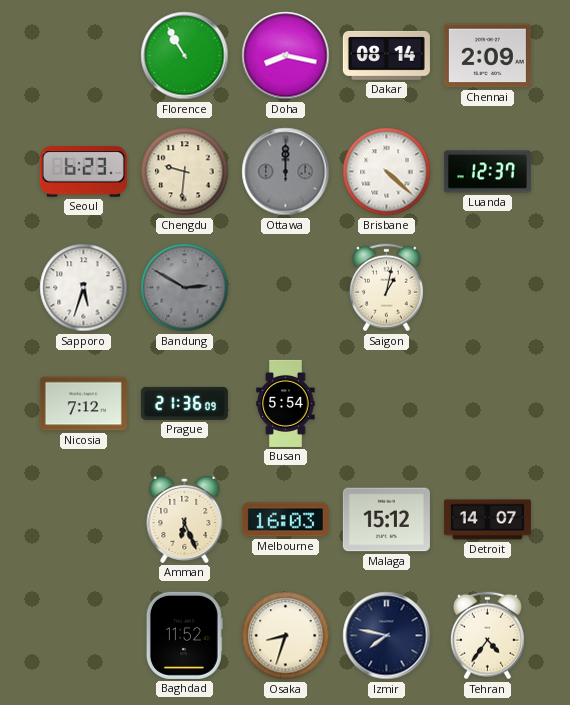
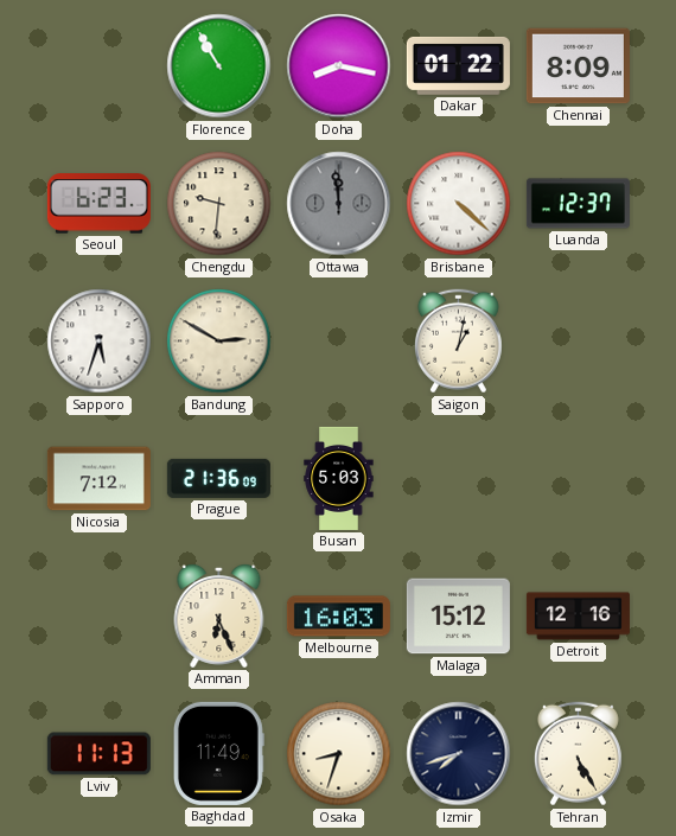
Dakar: 08:14 -> 01:22 (458, 65)
Chennai: 2:09 -> 8:09 (578, 66)
Ottawa: 12:00 -> 11:59 (339, 204)
Bandung dial: grey -> cream (219, 342)
Busan: 5:54 -> 5:03 (339, 478)
Detroit: 14:07 -> 12:16 (578, 617)
Lviv: none -> 11:13 (98, 754)
Baghdad: 11:52 -> 11:49 (218, 753)
Izmir: 7:47 -> 7:42 (459, 754)
Tehran: 4:36 -> 5:25 (578, 754)
